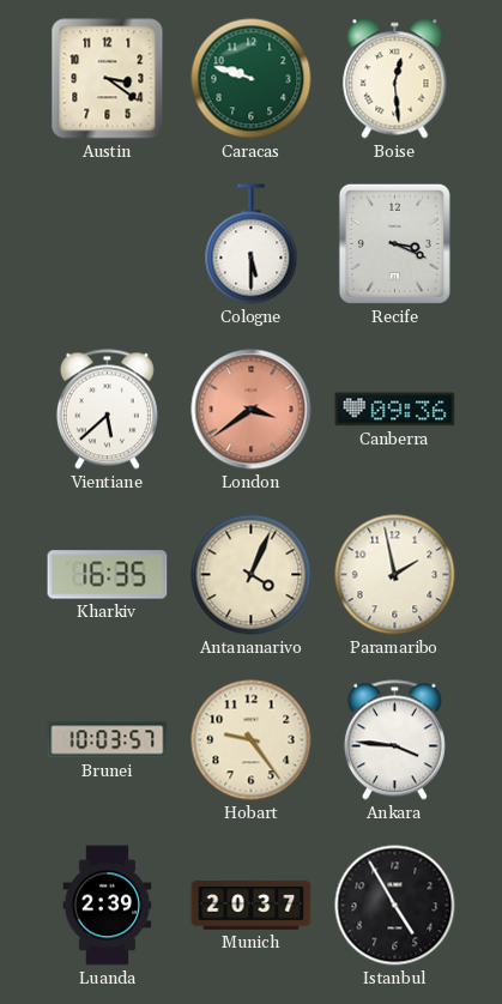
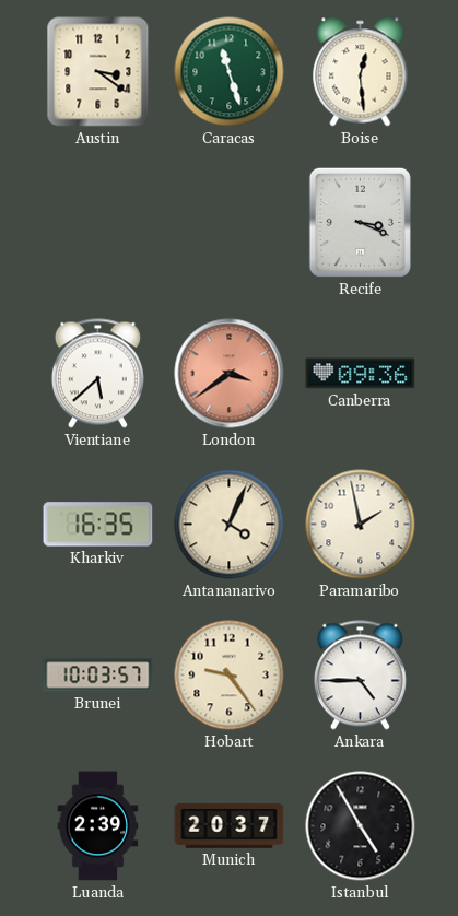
Caracas: 9:48 -> 11:27 (230, 72)
Cologne: 5:30 -> none (252, 244)
Ankara: 3:46 -> 4:45 (360, 676)
